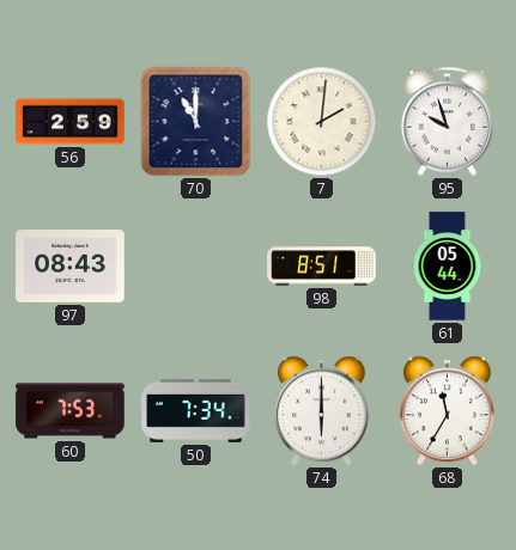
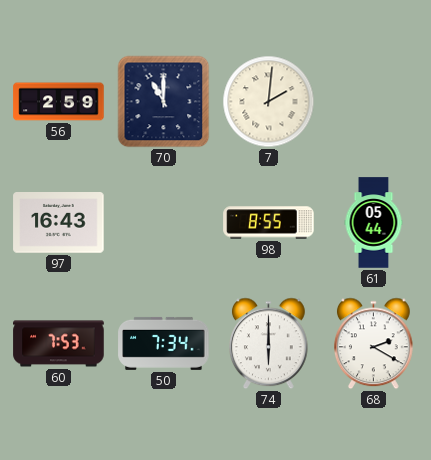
95: 9:57 -> none (448, 121)
97: 08:43 -> 16:43 (59, 223)
98: 8:51 -> 8:55 (269, 223)
68: 11:35 -> 2:20 (374, 344)
